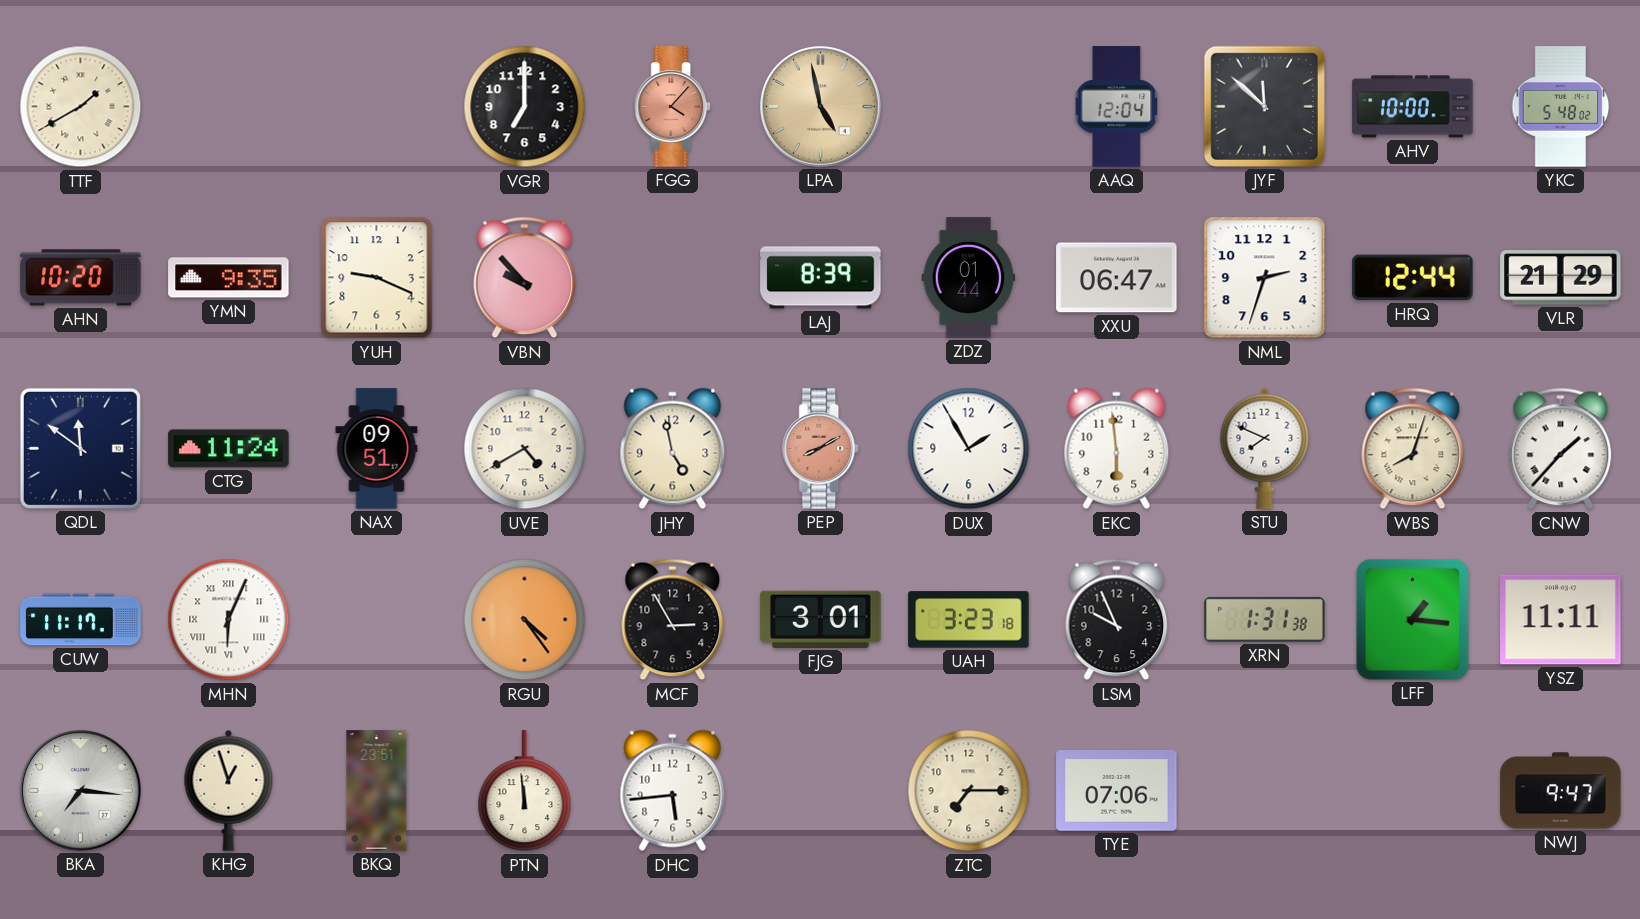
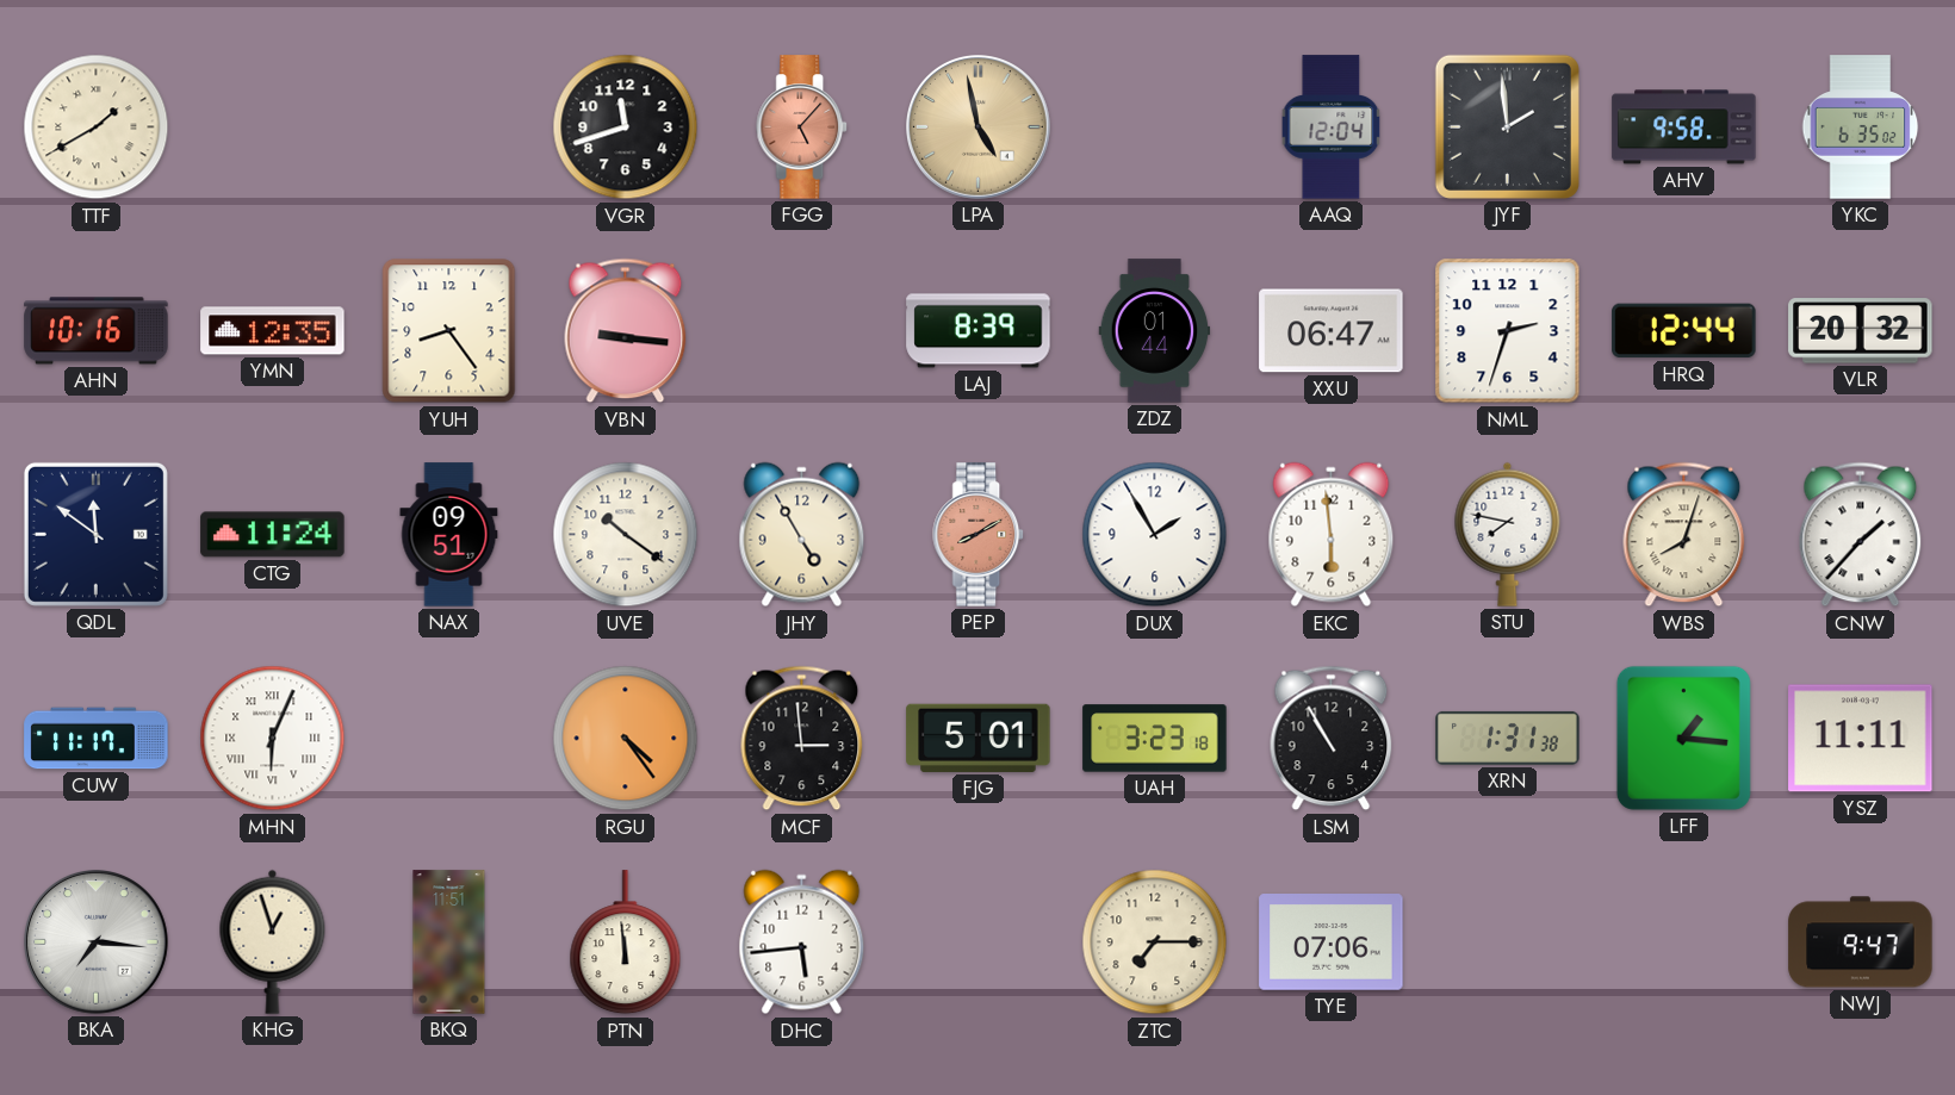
VGR: 7:00 -> 11:42 (626, 127)
FGG: 4:07 -> 5:07 (802, 127)
JYF: 11:52 -> 1:59 (1507, 126)
AHV: 10:00 -> 9:58 (1684, 127)
YKC: 5:48 -> 6:35 (1861, 127)
AHN: 10:20 -> 10:16 (97, 331)
YMN: 9:35 -> 12:35 (273, 331)
YUH: 9:19 -> 8:24 (449, 331)
VBN: 9:53 -> 9:16 (626, 331)
VLR: 21:29 -> 20:32 (1861, 331)
UVE: 4:40 -> 10:21 (626, 535)
JHY: 4:58 -> 4:55 (802, 535)
STU: 7:49 -> 7:47 (1508, 534)
MCF: 2:55 -> 2:59 (802, 739)
FJG: 3:01 -> 5:01 (979, 738)
LSM: 9:56 -> 10:55 (1332, 739)
BKQ: 23:51 -> 11:51 (449, 942)
